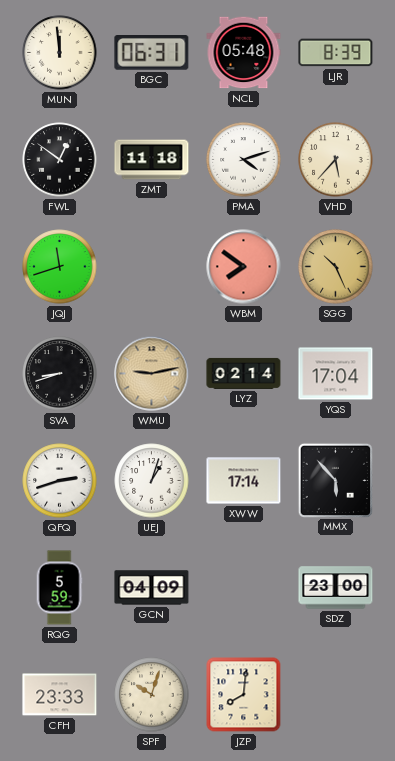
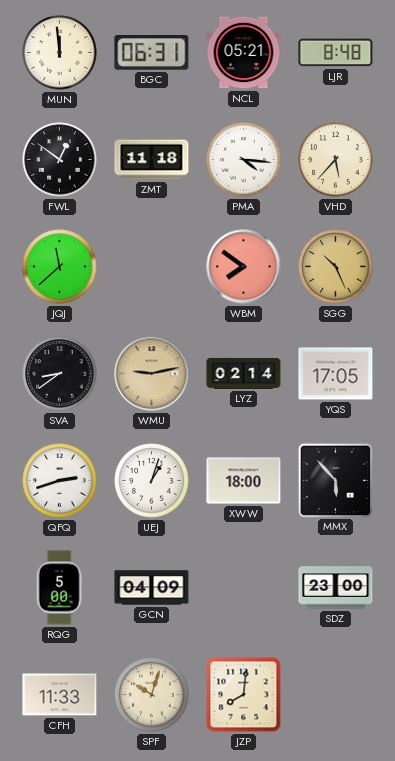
NCL: 05:48 -> 05:21 (244, 53)
LJR: 8:39 -> 8:48 (336, 53)
PMA: 4:12 -> 4:16 (244, 160)
JQJ: 11:42 -> 11:38 (60, 267)
SVA: 8:42 -> 8:39 (60, 374)
YQS: 17:04 -> 17:05 (336, 374)
XWW: 17:14 -> 18:00 (244, 481)
RQG: 5:59 -> 5:00 (59, 588)
CFH: 23:33 -> 11:33 (60, 695)
